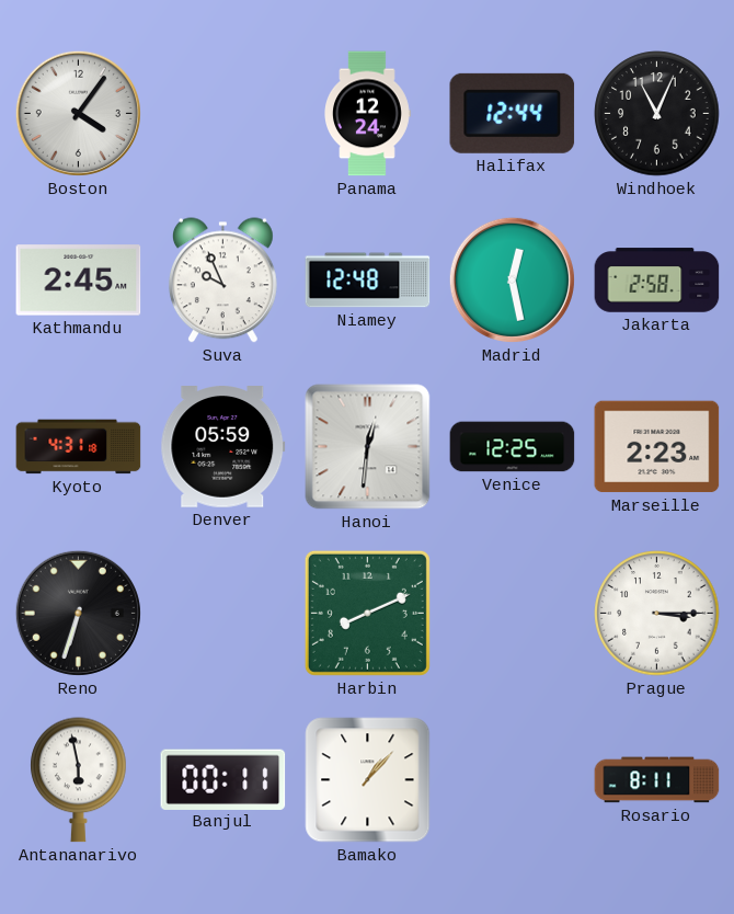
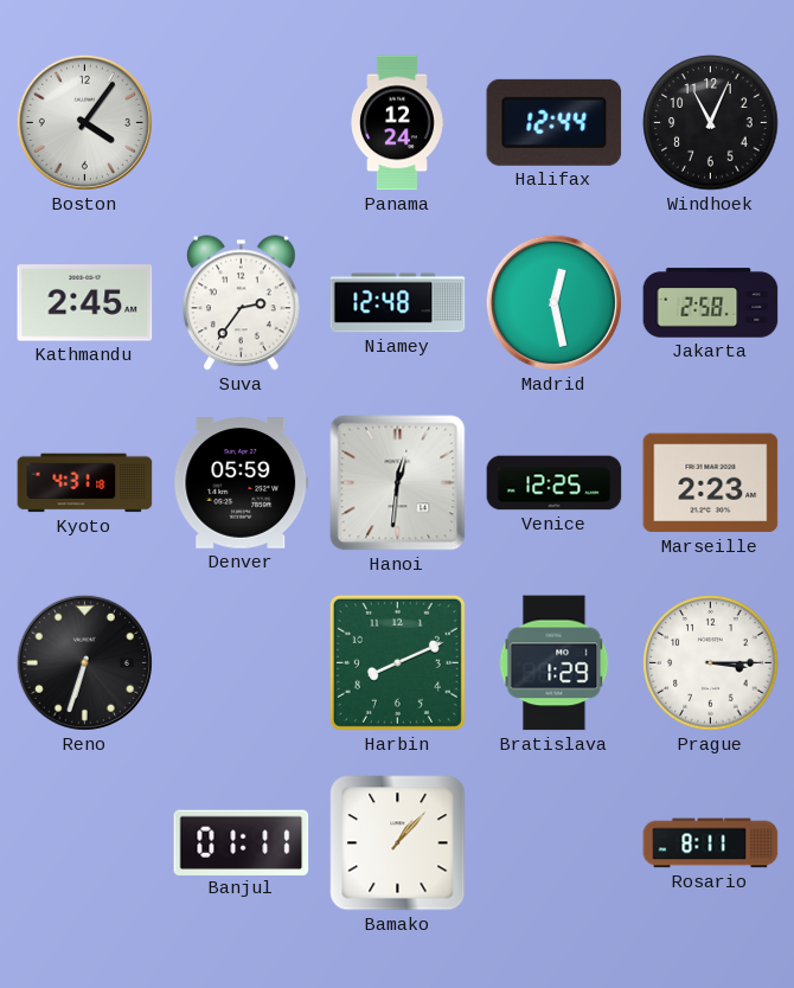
Suva: 9:56 -> 2:36 (241, 303)
Bratislava: none -> 1:29 (555, 663)
Antananarivo: 5:58 -> none (79, 780)
Banjul: 00:11 -> 01:11 (242, 842)
